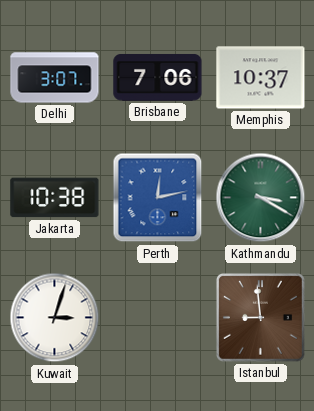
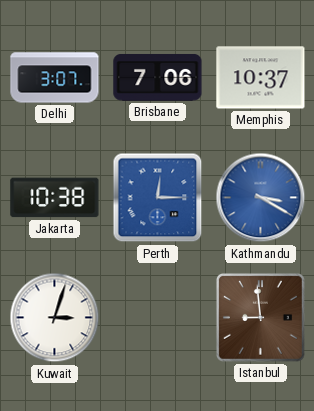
Perth: 12:13 -> 12:15 (158, 198)
Kathmandu dial: green -> blue (261, 198)
